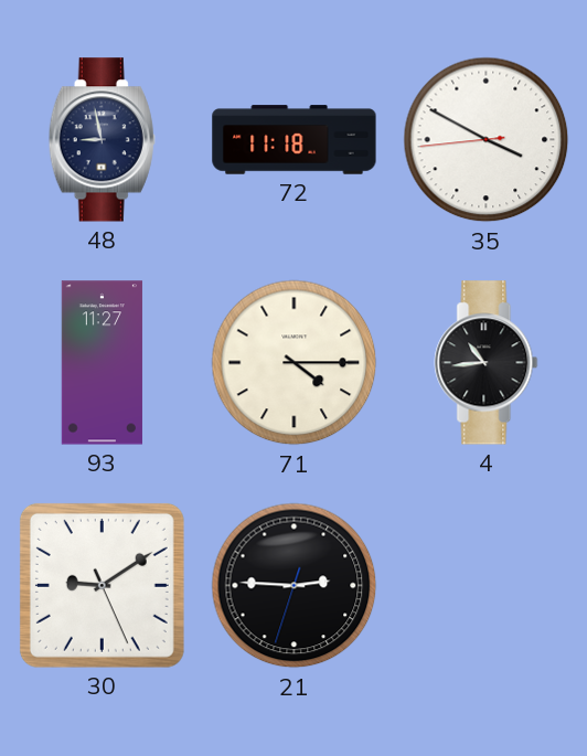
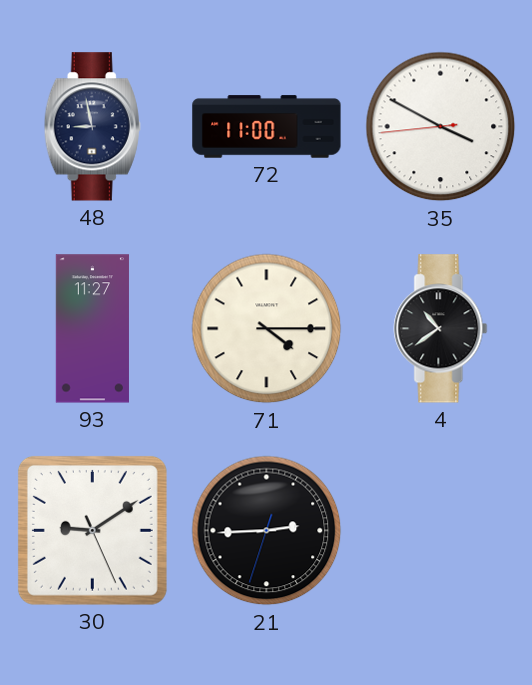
72: 11:18 -> 11:00 (267, 127)
4: 10:44 -> 10:39 (441, 329)
21: 2:45 -> 2:44 (267, 531)
